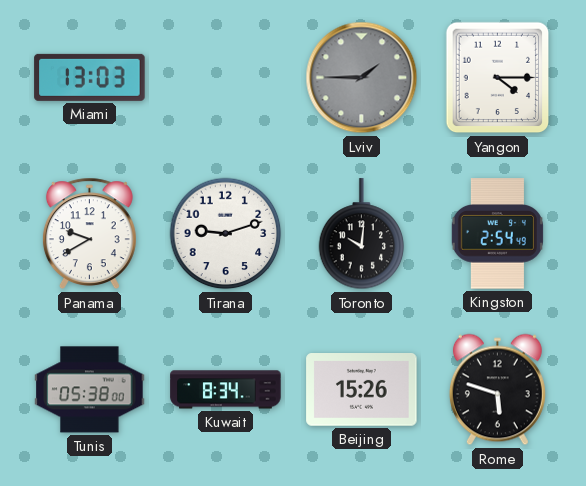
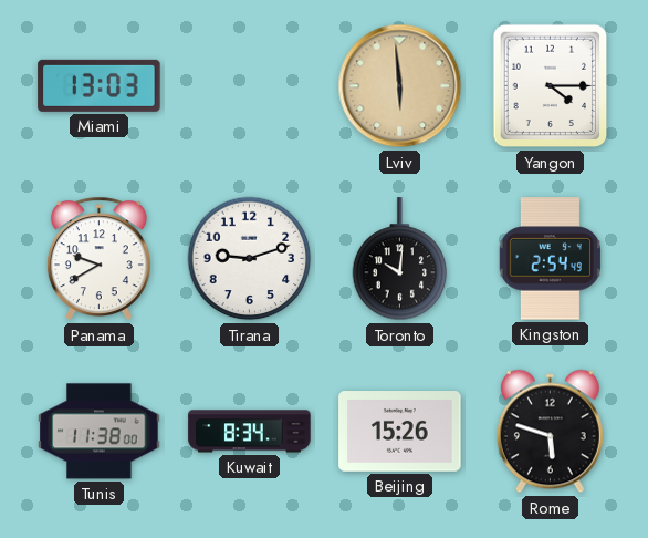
Lviv: 1:45 -> 5:59 (400, 86)
Lviv dial: grey -> champagne (400, 86)
Tunis: 05:38 -> 11:38 (100, 432)
